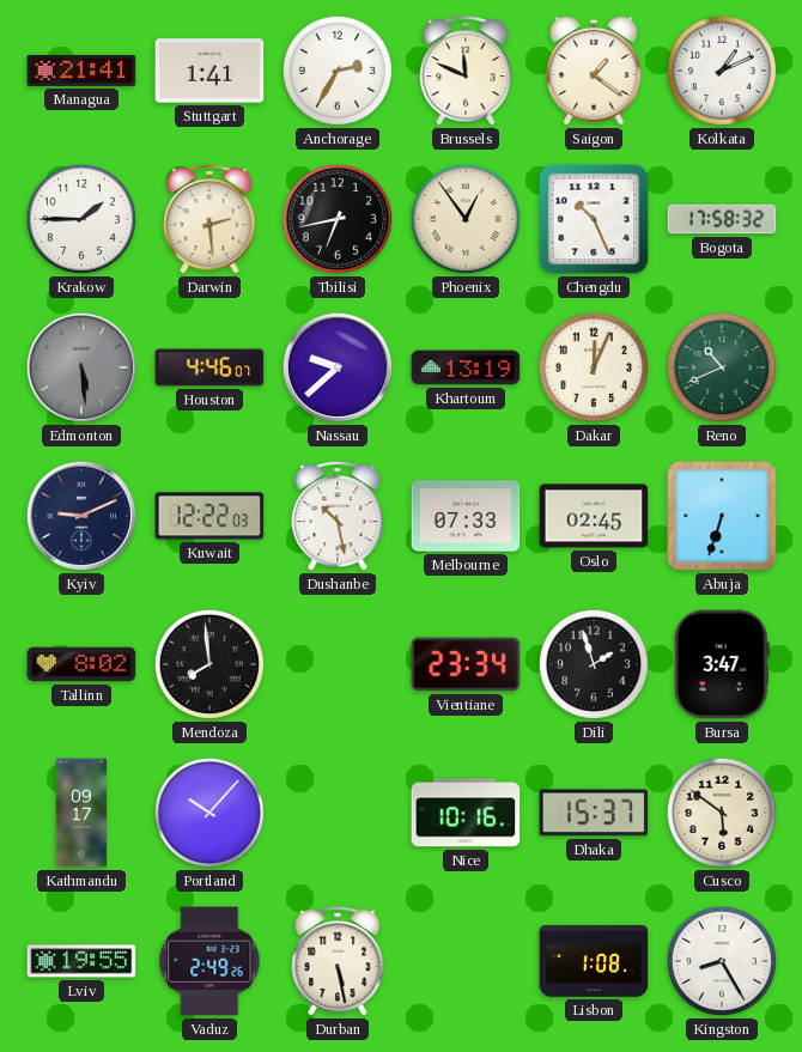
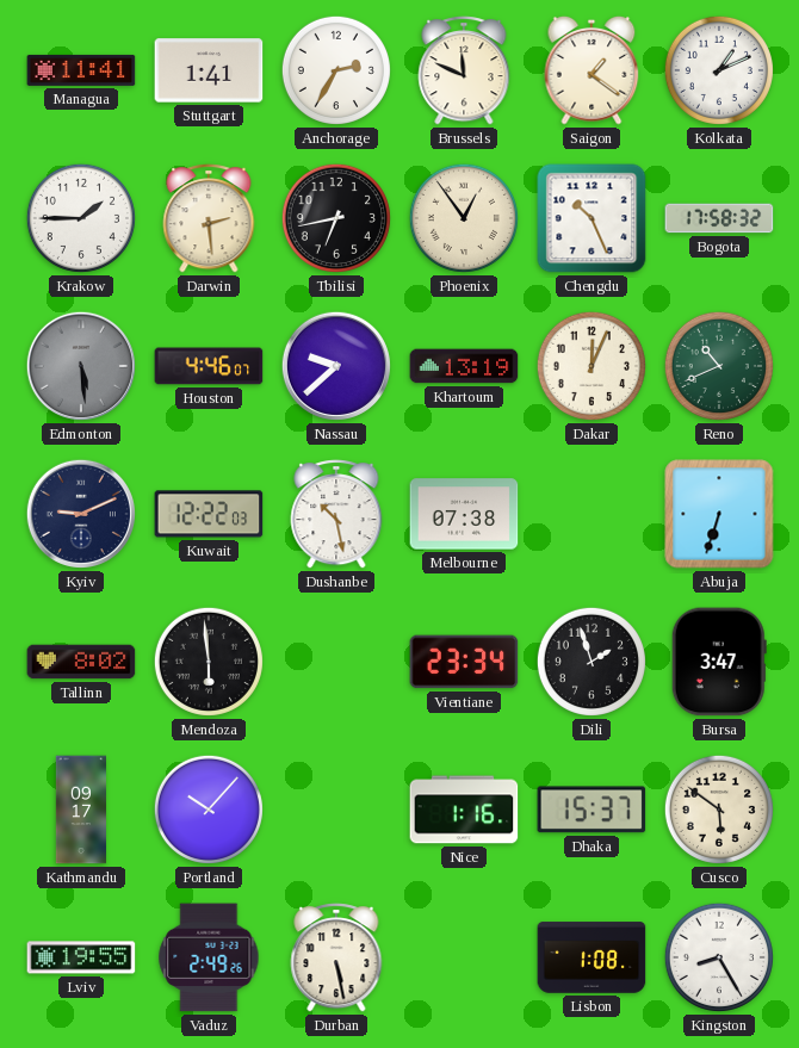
Managua: 21:41 -> 11:41 (81, 70)
Melbourne: 07:33 -> 07:38 (464, 514)
Oslo: 02:45 -> none (594, 516)
Mendoza: 7:59 -> 5:59 (209, 662)
Nice: 10:16 -> 1:16 (464, 810)
